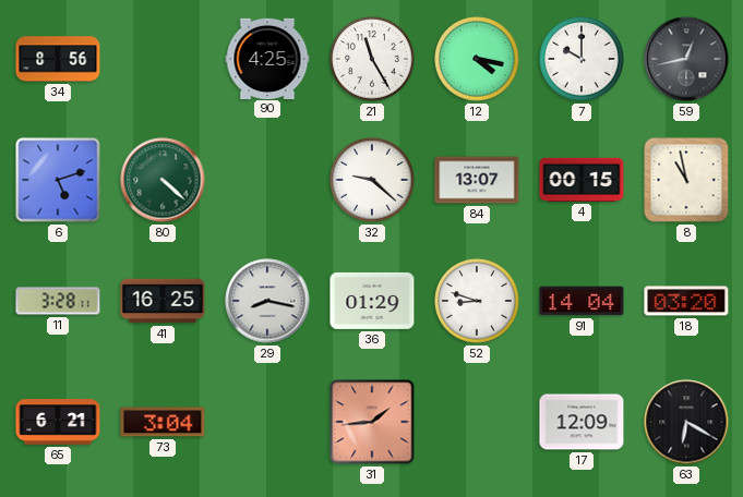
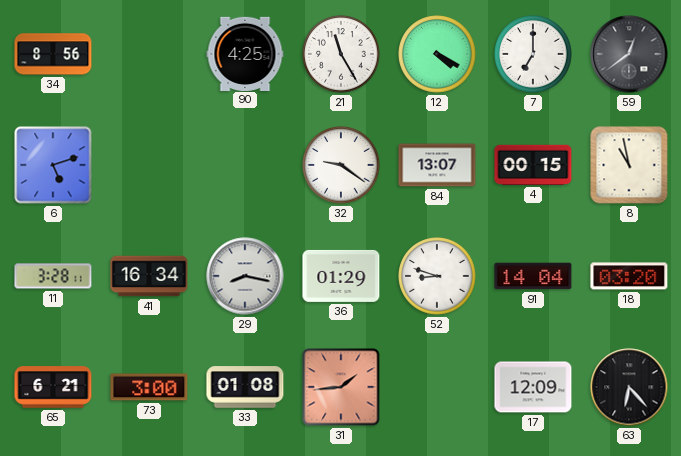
12: 4:17 -> 4:20 (437, 54)
7: 10:00 -> 7:00 (533, 54)
59: 12:43 -> 12:39 (629, 54)
80: 4:22 -> none (163, 180)
32: 9:22 -> 9:21 (341, 165)
41: 16:25 -> 16:34 (149, 276)
73: 3:04 -> 3:00 (149, 387)
33: none -> 01:08 (245, 387)
63: 6:20 -> 6:23 (629, 387)
